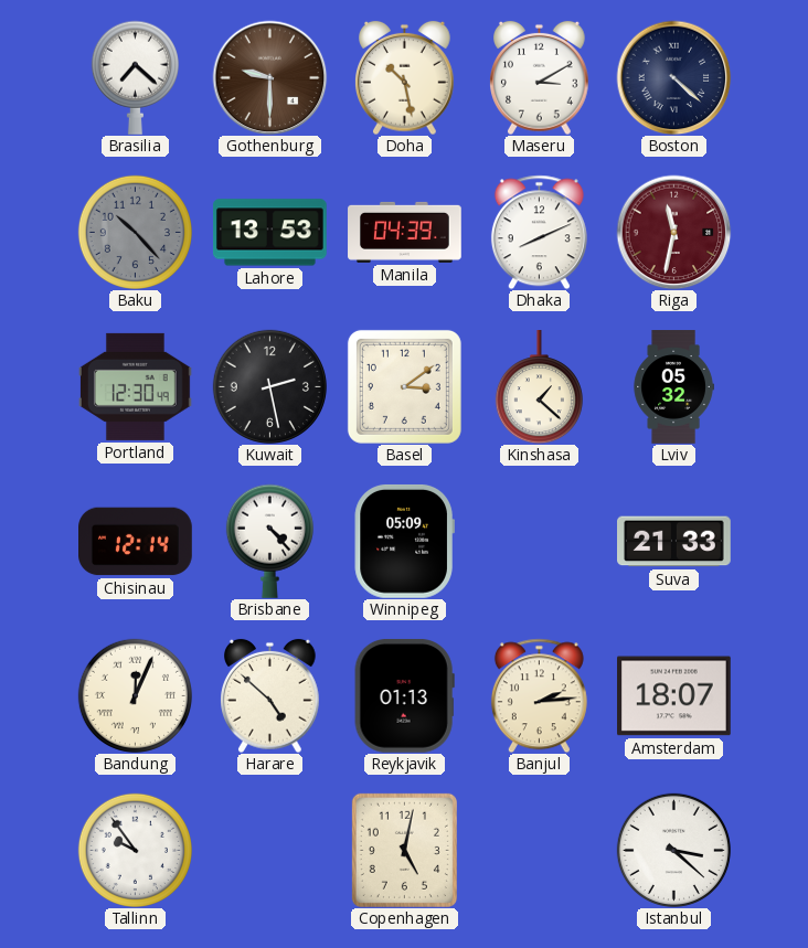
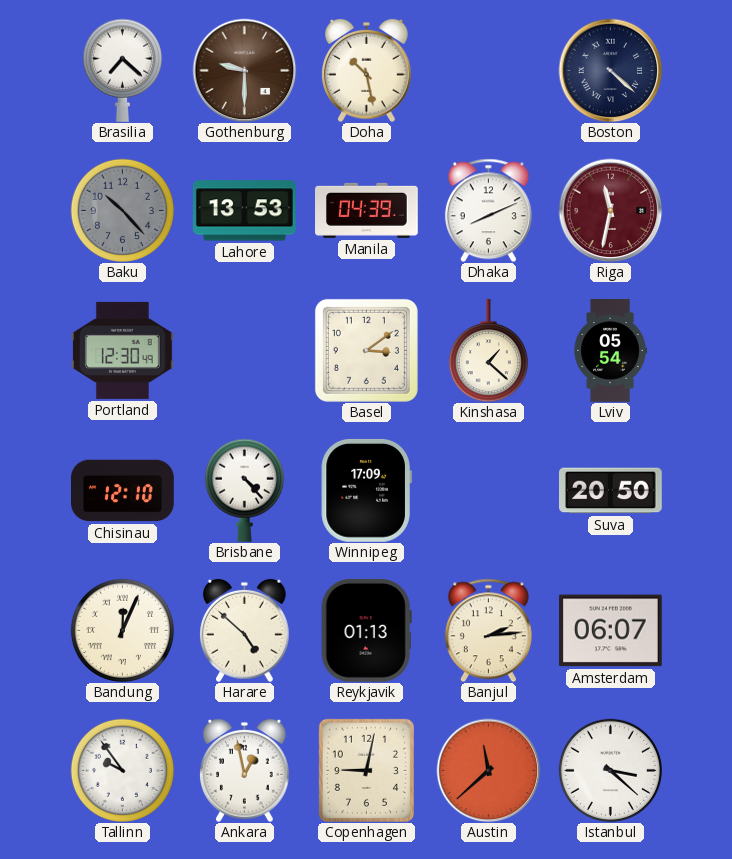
Maseru: 3:10 -> none (540, 77)
Kuwait: 2:28 -> none (269, 386)
Lviv: 05:32 -> 05:54 (610, 351)
Chisinau: 12:14 -> 12:10 (123, 491)
Winnipeg: 05:09 -> 17:09 (366, 490)
Suva: 21:33 -> 20:50 (611, 491)
Amsterdam: 18:07 -> 06:07 (611, 631)
Ankara: none -> 12:58 (245, 770)
Copenhagen: 5:02 -> 9:02 (366, 770)
Austin: none -> 11:38 (488, 770)
